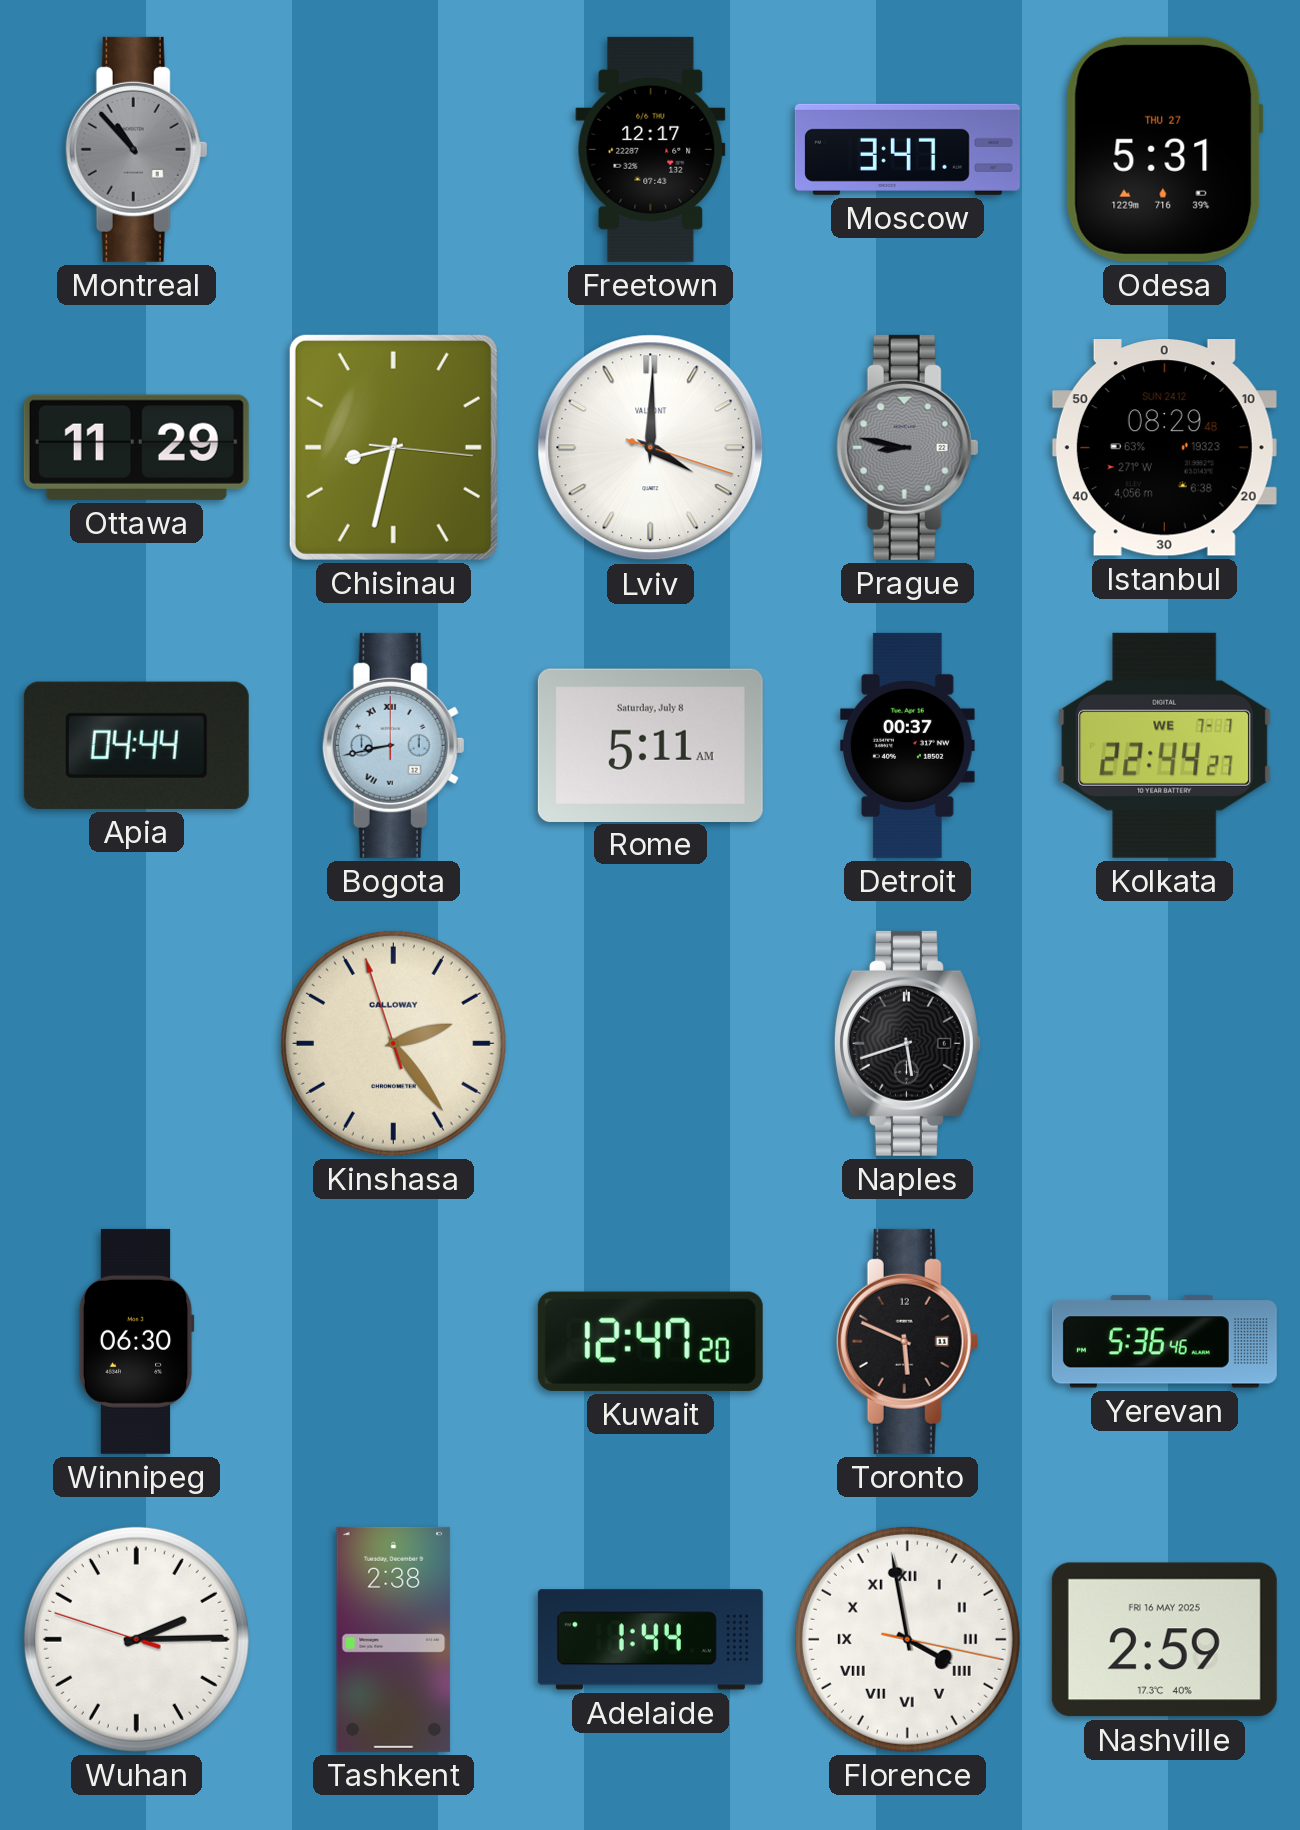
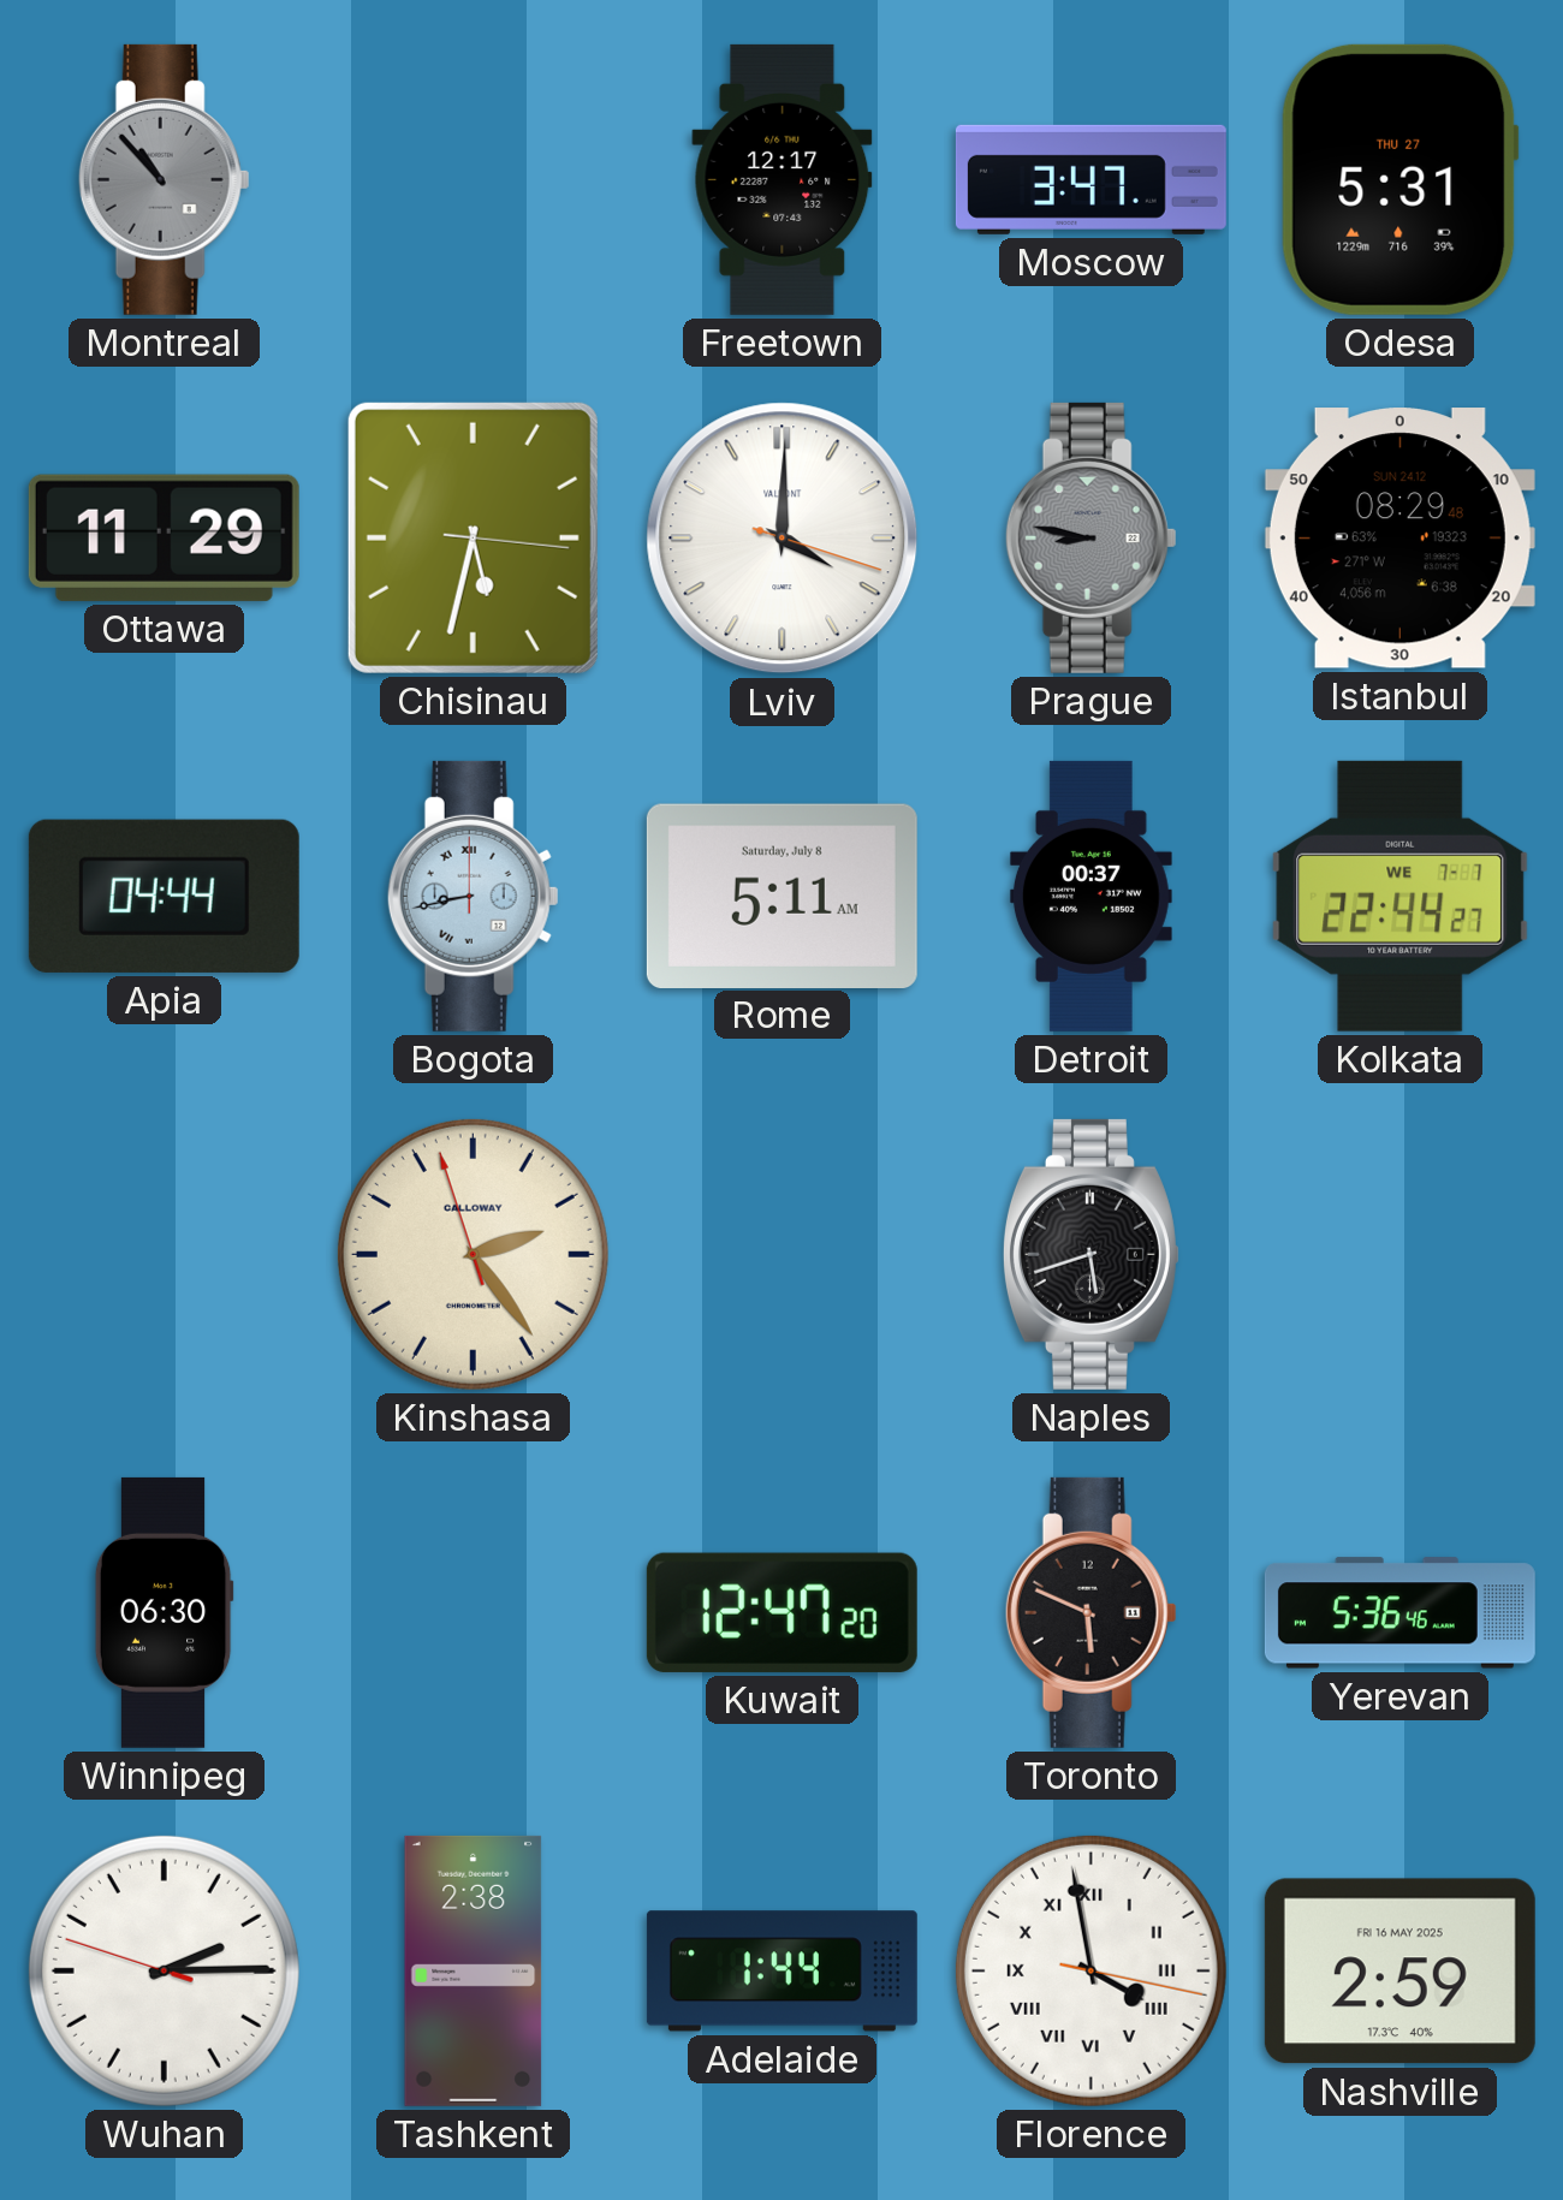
Chisinau: 8:32 -> 5:32 (473, 537)
